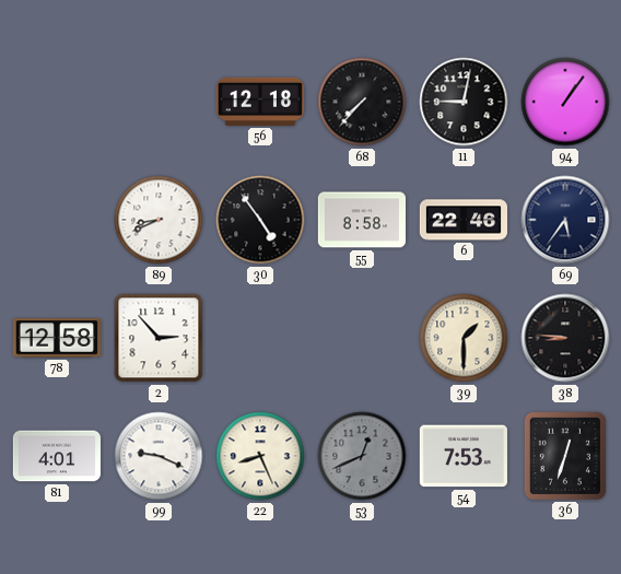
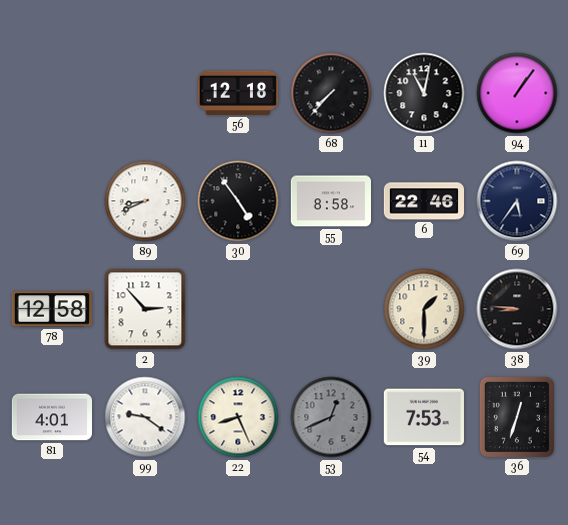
11: 9:02 -> 11:02 (424, 93)
99: 9:19 -> 9:21 (145, 417)
